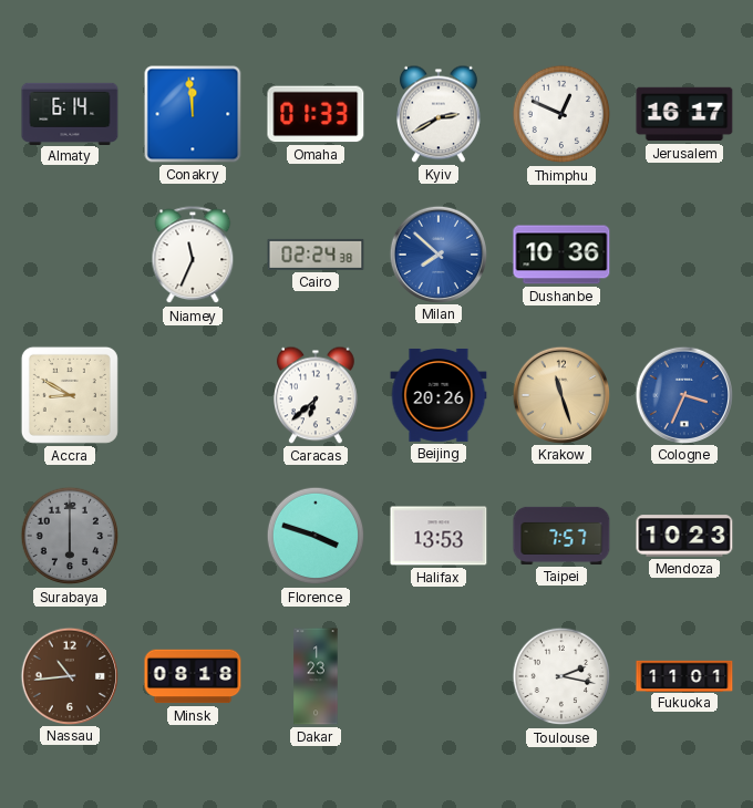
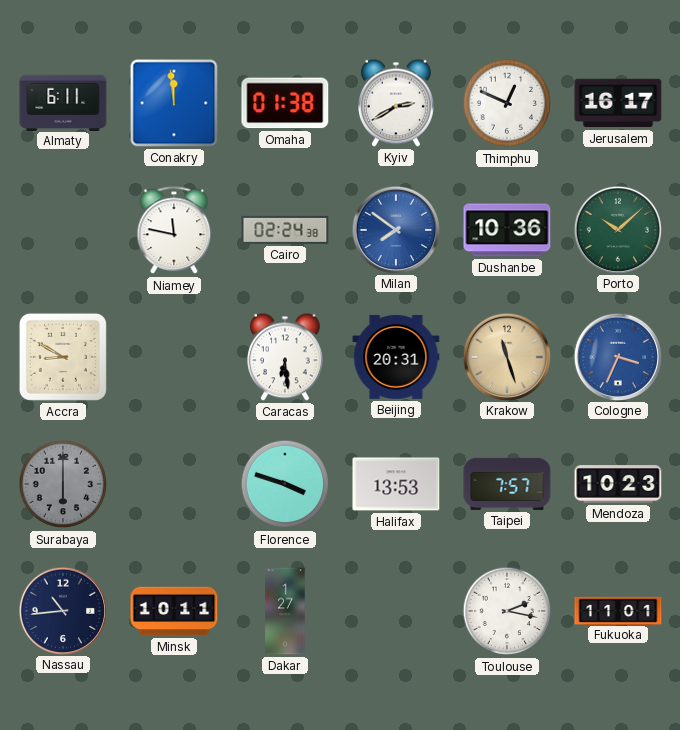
Almaty: 6:14 -> 6:11 (63, 102)
Omaha: 01:33 -> 01:38 (285, 103)
Niamey: 11:34 -> 11:47 (174, 231)
Milan: 7:52 -> 7:51 (395, 229)
Porto: none -> 10:08 (617, 229)
Caracas: 6:38 -> 6:29 (286, 357)
Beijing: 20:26 -> 20:31 (396, 357)
Nassau dial: brown -> navy (62, 610)
Minsk: 08:18 -> 10:11 (174, 611)
Dakar: 1:23 -> 1:27 (285, 611)
